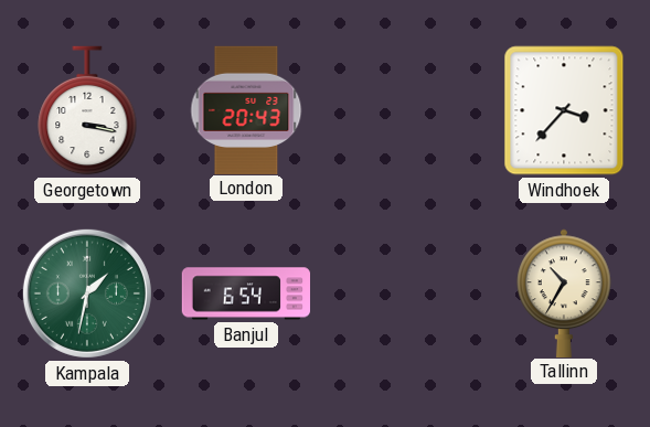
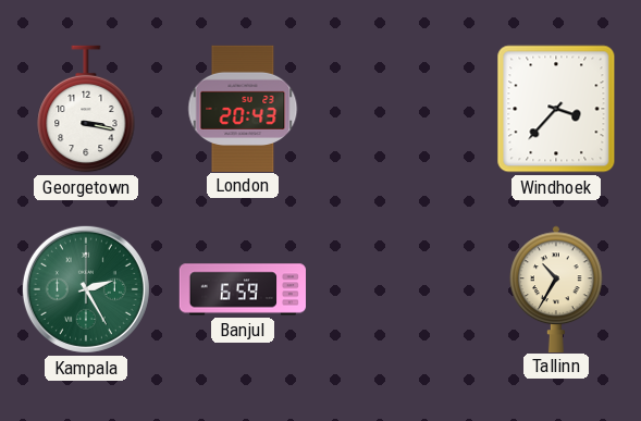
Kampala: 1:32 -> 2:25 (86, 289)
Banjul: 6:54 -> 6:59 (242, 289)
